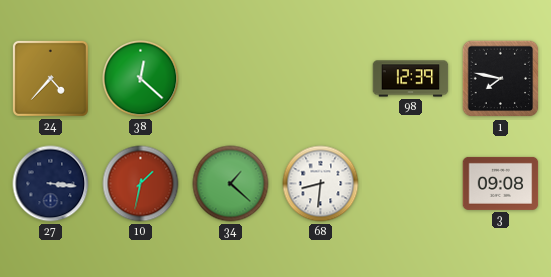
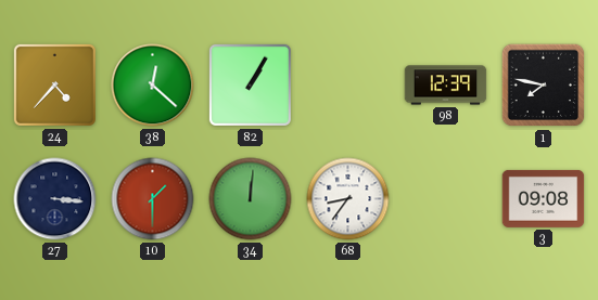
82: none -> 1:05 (250, 84)
10: 1:32 -> 1:30 (153, 199)
34: 1:22 -> 12:01 (251, 199)
68: 8:31 -> 8:36 (348, 199)
